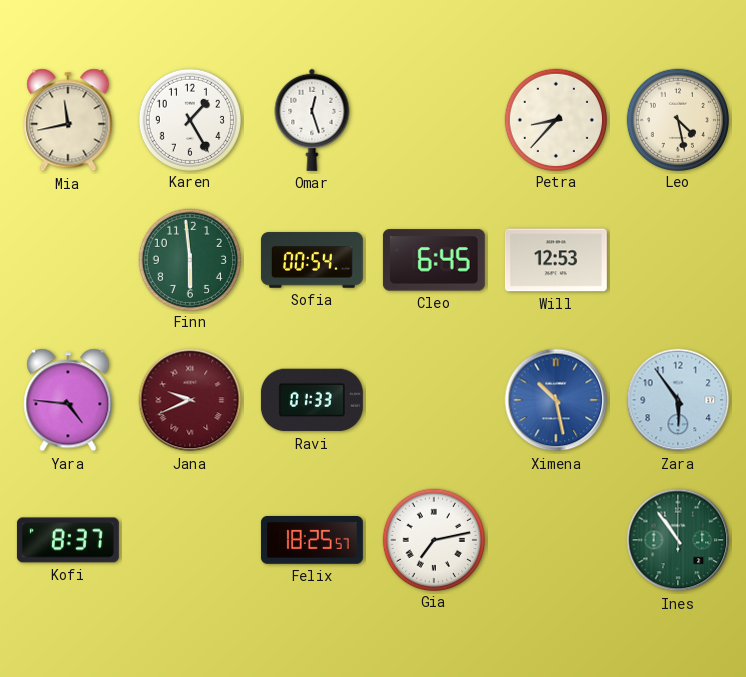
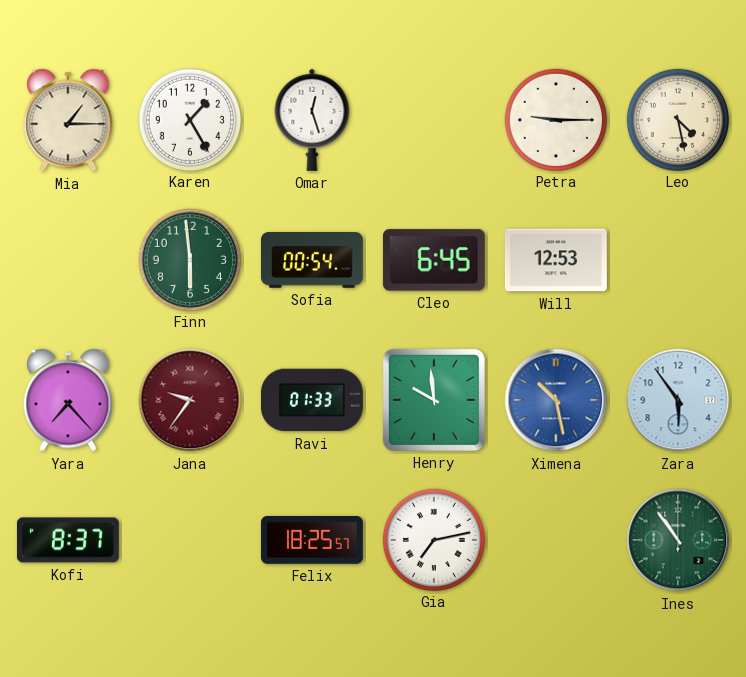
Mia: 11:43 -> 1:15 (68, 120)
Petra: 8:37 -> 9:15 (555, 119)
Yara: 4:46 -> 7:23 (68, 400)
Jana: 9:41 -> 9:36 (190, 400)
Henry: none -> 9:59 (434, 400)
